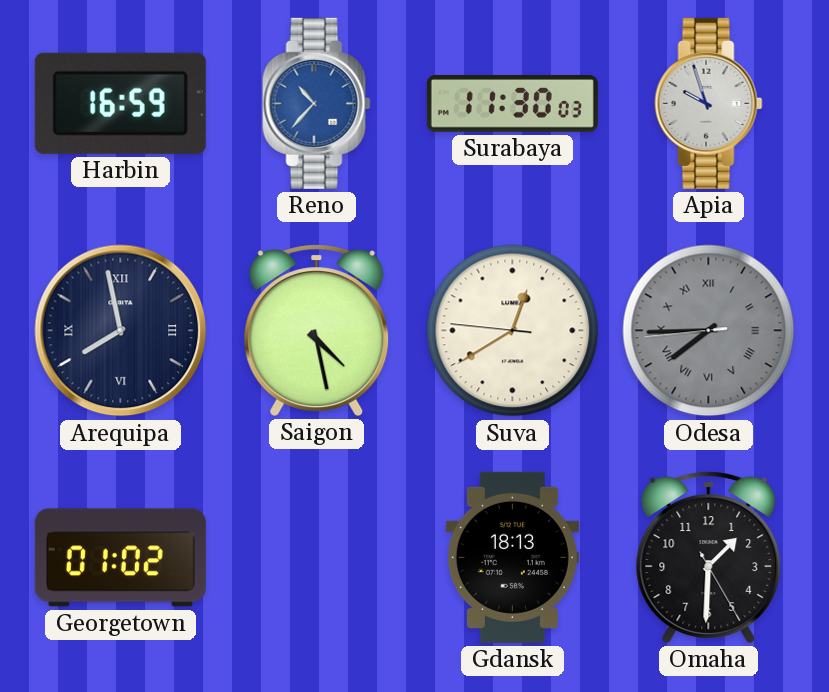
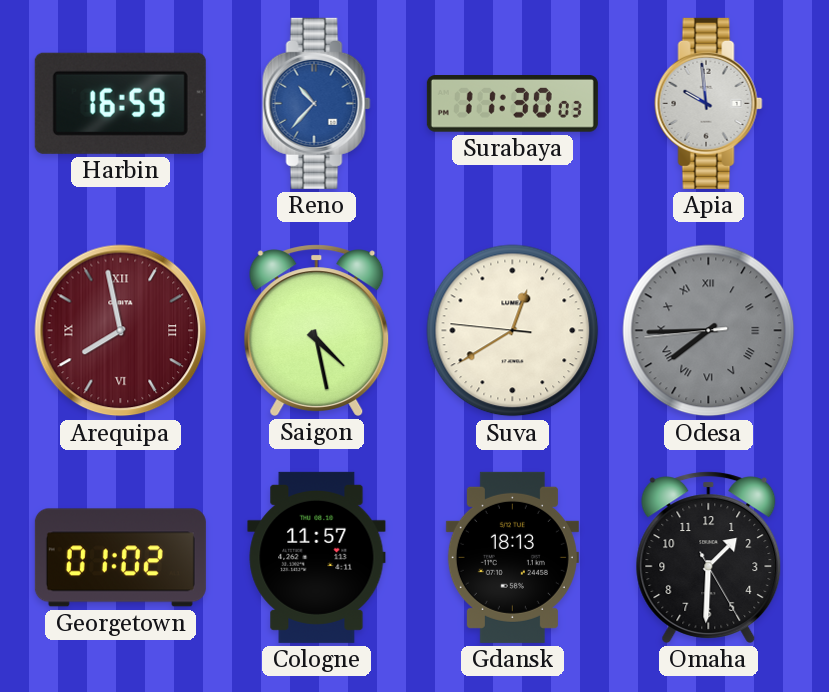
Apia: 9:57 -> 9:59 (709, 103)
Arequipa dial: navy -> burgundy (121, 331)
Cologne: none -> 11:57 (317, 557)
